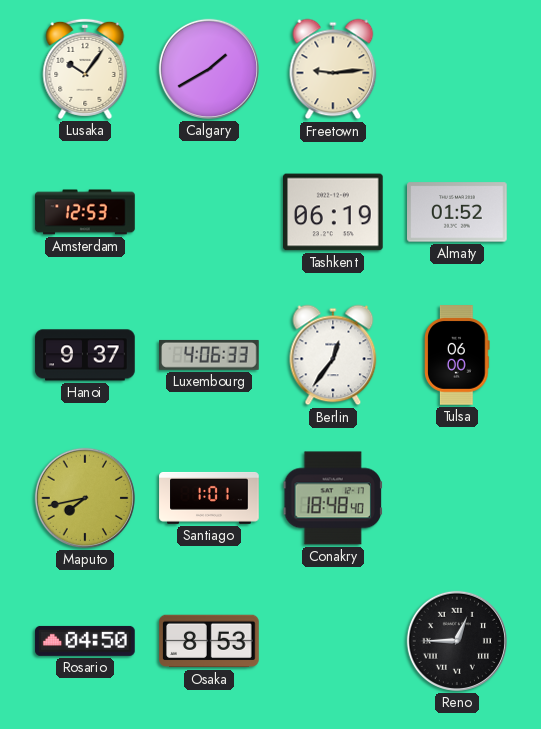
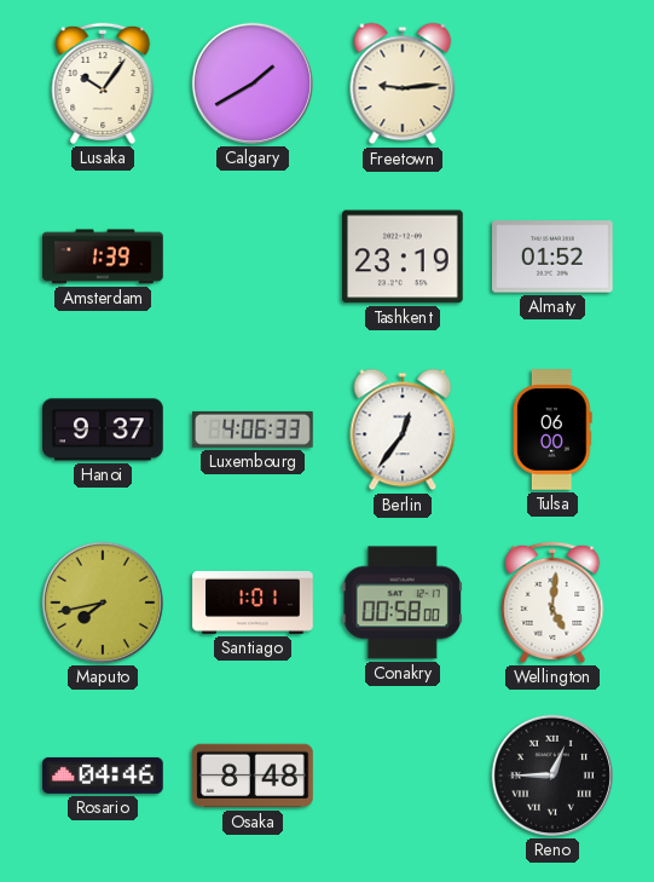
Amsterdam: 12:53 -> 1:39 (103, 256)
Tashkent: 06:19 -> 23:19 (404, 256)
Conakry: 18:48 -> 00:58 (401, 603)
Wellington: none -> 5:01 (552, 603)
Rosario: 04:50 -> 04:46 (103, 776)
Osaka: 8:53 -> 8:48 (253, 776)
